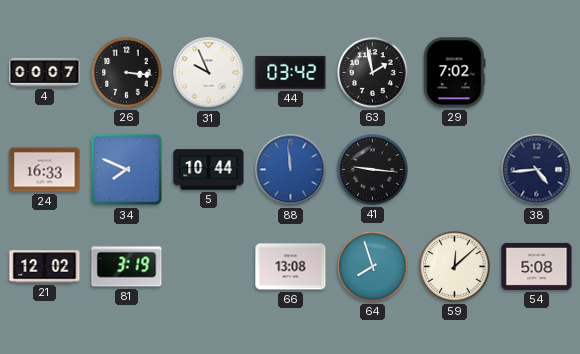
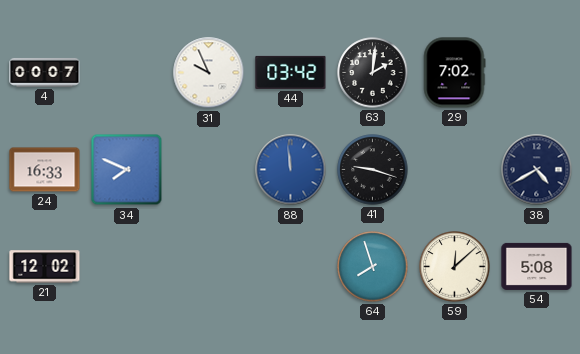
26: 3:16 -> none (127, 73)
63: 1:58 -> 2:01 (373, 73)
5: 10:44 -> none (209, 170)
41: 9:16 -> 9:18 (373, 170)
38: 4:44 -> 4:40 (537, 170)
81: 3:19 -> none (127, 267)
66: 13:08 -> none (291, 267)
